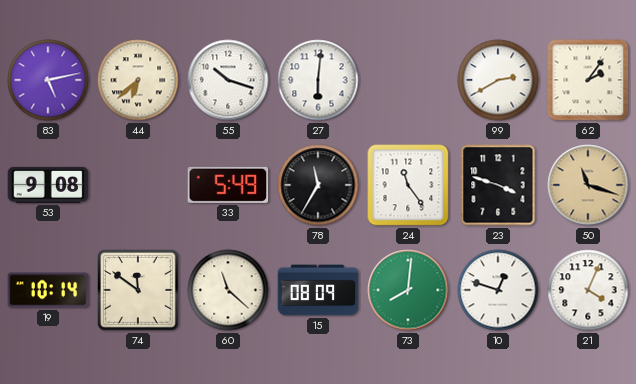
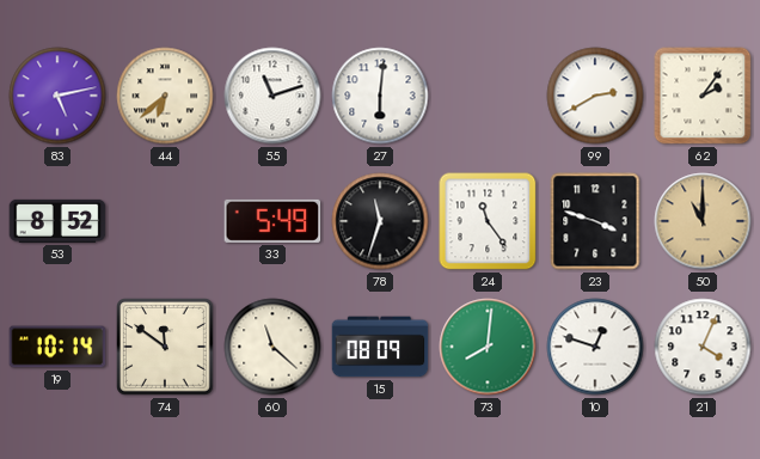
55: 10:18 -> 11:12 (272, 96)
53: 9:08 -> 8:52 (57, 221)
78: 11:35 -> 11:33 (380, 221)
50: 11:18 -> 11:00 (703, 221)
